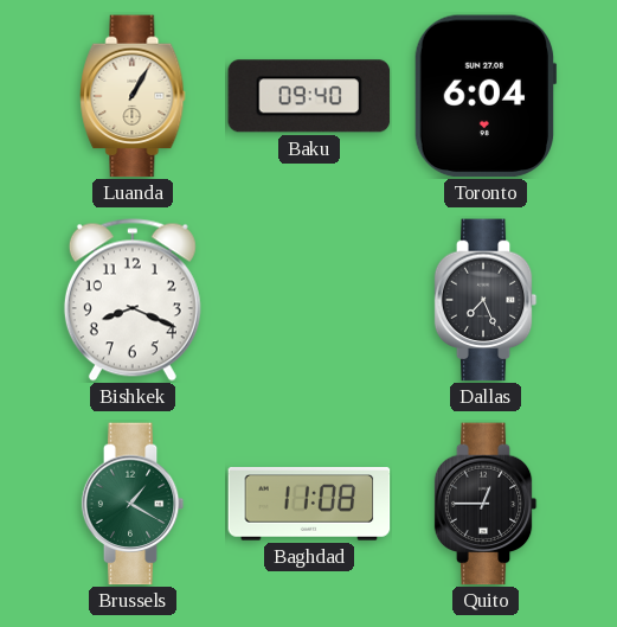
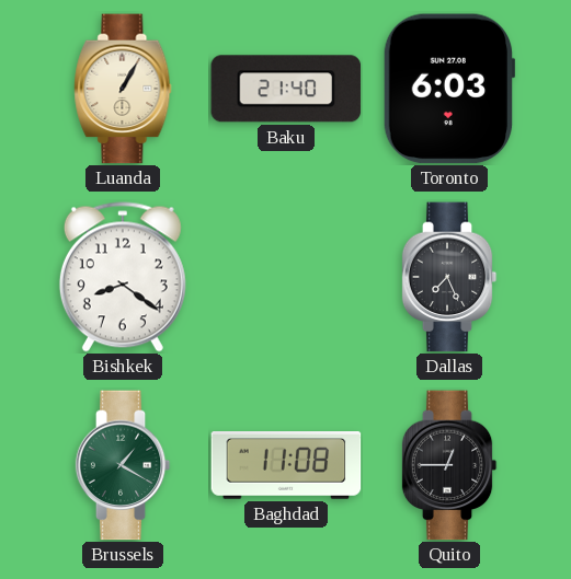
Baku: 09:40 -> 21:40 (286, 89)
Toronto: 6:04 -> 6:03 (449, 89)
Bishkek: 8:19 -> 8:21 (123, 277)
